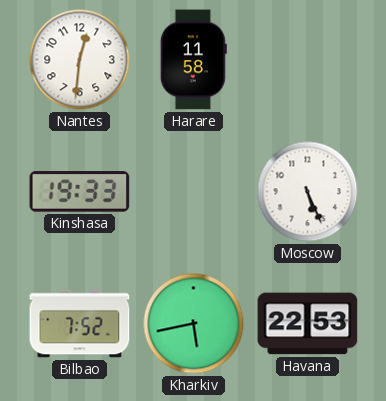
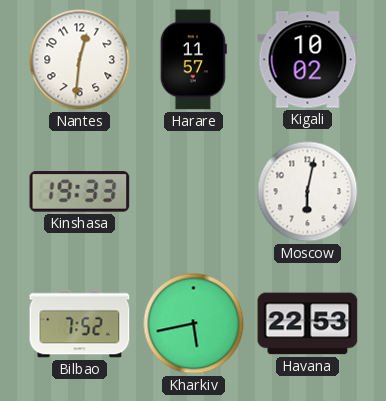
Harare: 11:58 -> 11:57 (193, 60)
Kigali: none -> 10:02 (308, 60)
Moscow: 5:26 -> 6:02 (308, 192)
